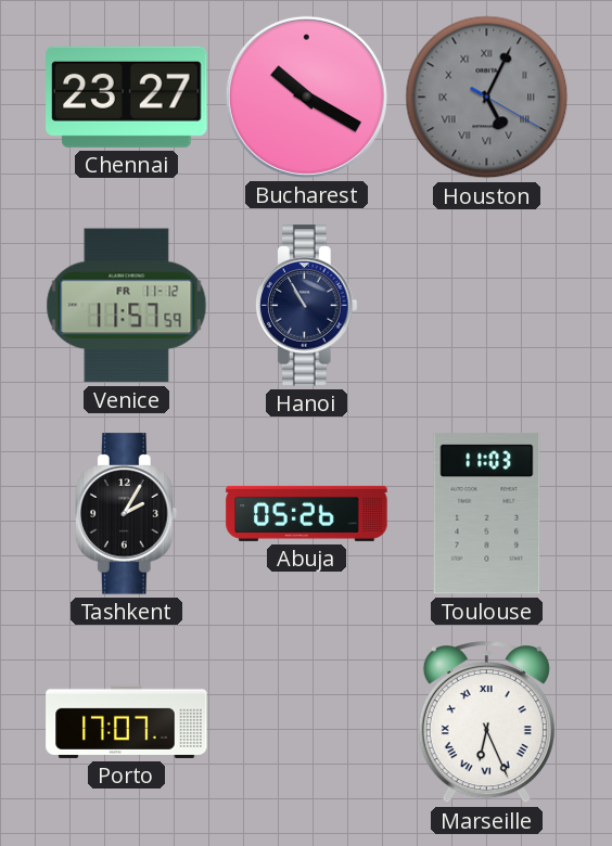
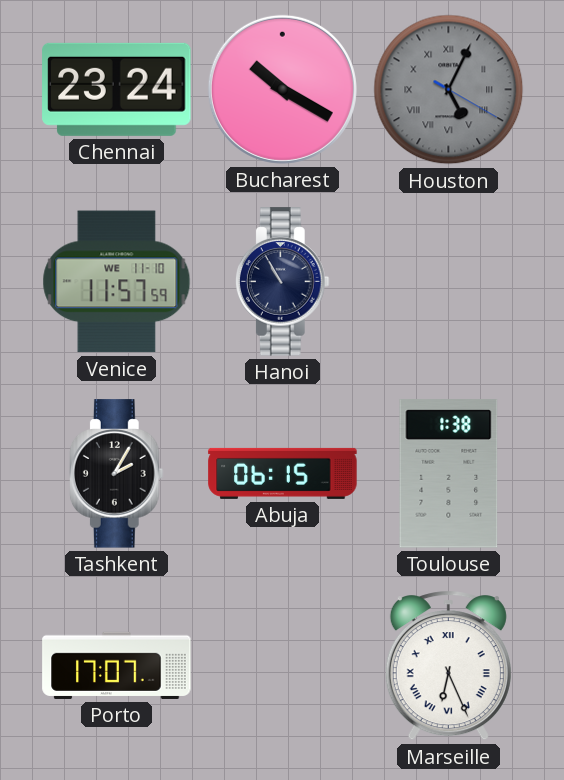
Chennai: 23:27 -> 23:24 (117, 89)
Venice date: FR 11-12 -> WE 11-10 (117, 282)
Abuja: 05:26 -> 06:15 (283, 473)
Toulouse: 11:03 -> 1:38 (449, 474)
